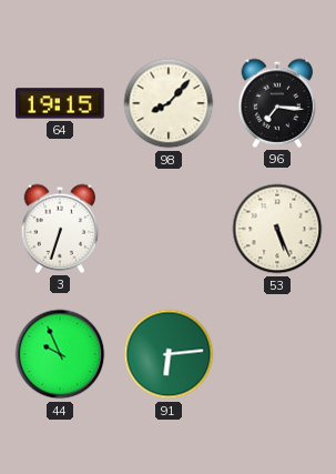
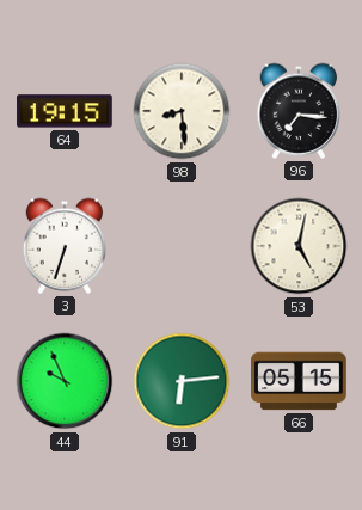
98: 8:07 -> 8:29 (182, 111)
53: 5:26 -> 5:02 (299, 246)
66: none -> 05:15 (299, 381)
